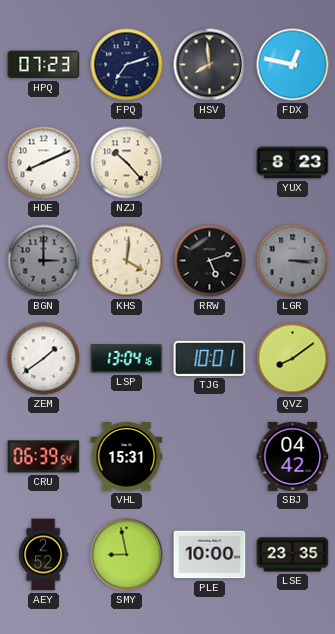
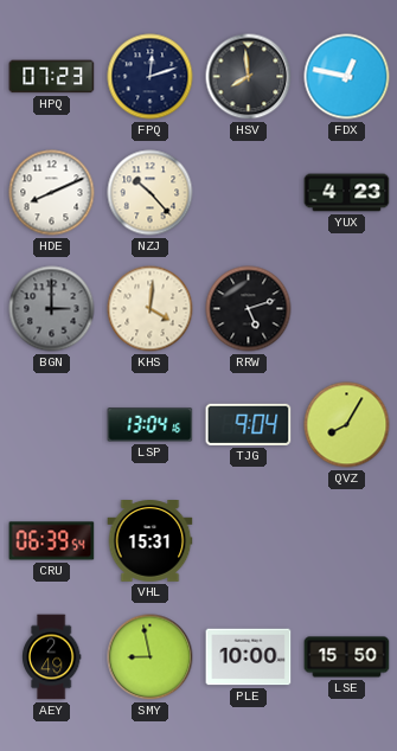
FPQ: 7:12 -> 12:12 (151, 77)
YUX: 8:23 -> 4:23 (347, 193)
LGR: 3:15 -> none (293, 261)
ZEM: 1:39 -> none (44, 359)
TJG: 10:01 -> 9:04 (249, 424)
QVZ: 8:09 -> 8:05 (347, 425)
SBJ: 04:42 -> none (293, 456)
AEY: 2:52 -> 2:49 (51, 657)
LSE: 23:35 -> 15:50 (347, 657)
